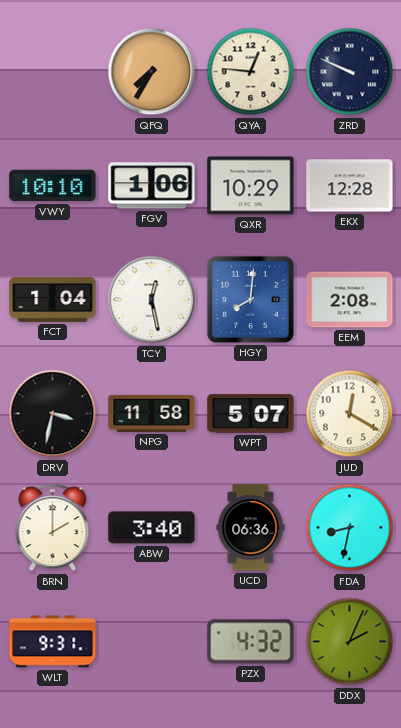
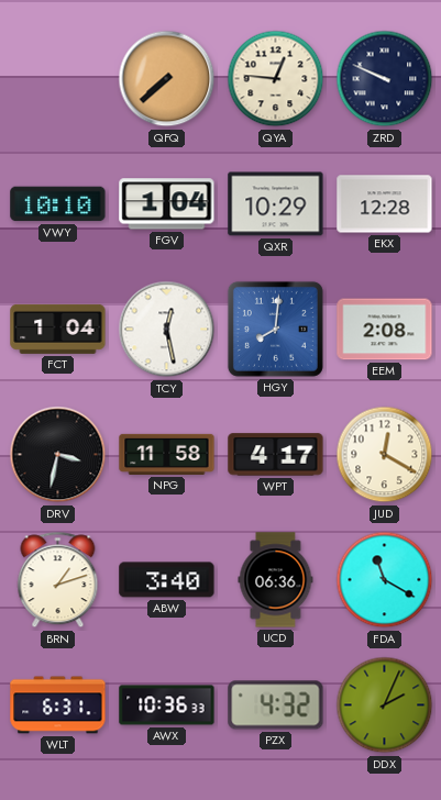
QFQ: 7:35 -> 7:38 (167, 79)
FGV: 1:06 -> 1:04 (167, 204)
WPT: 5:07 -> 4:17 (276, 455)
BRN: 2:00 -> 1:12 (58, 580)
FDA: 8:32 -> 11:20 (385, 580)
WLT: 9:31 -> 6:31 (58, 705)
AWX: none -> 10:36 (167, 705)
